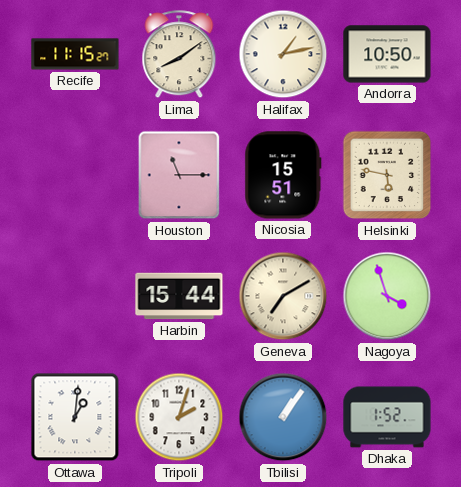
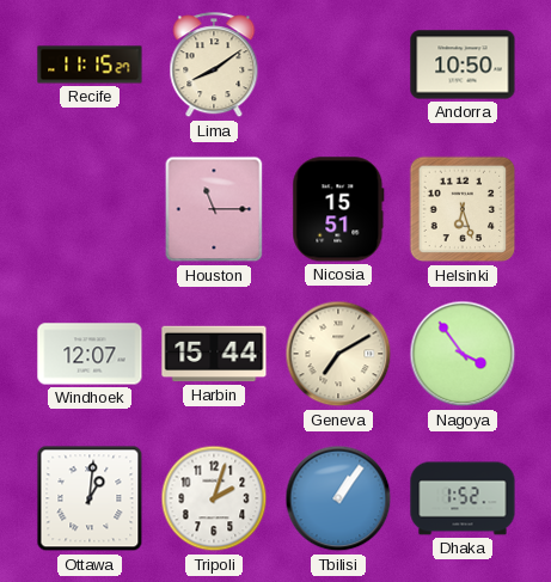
Halifax: 1:13 -> none (283, 54)
Helsinki: 5:47 -> 6:27 (463, 209)
Windhoek: none -> 12:07 (90, 354)
Nagoya: 3:57 -> 3:54 (463, 354)
